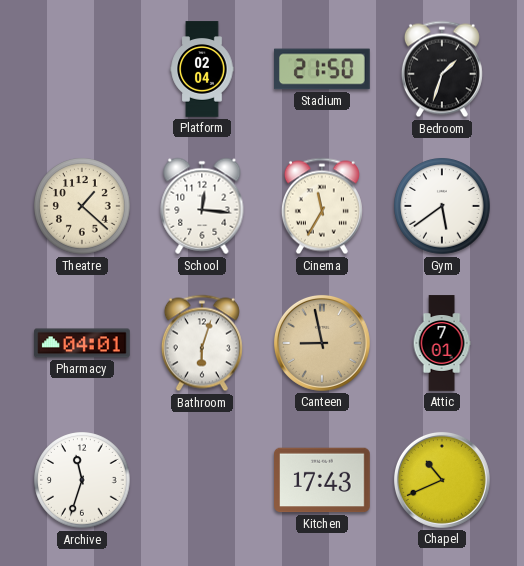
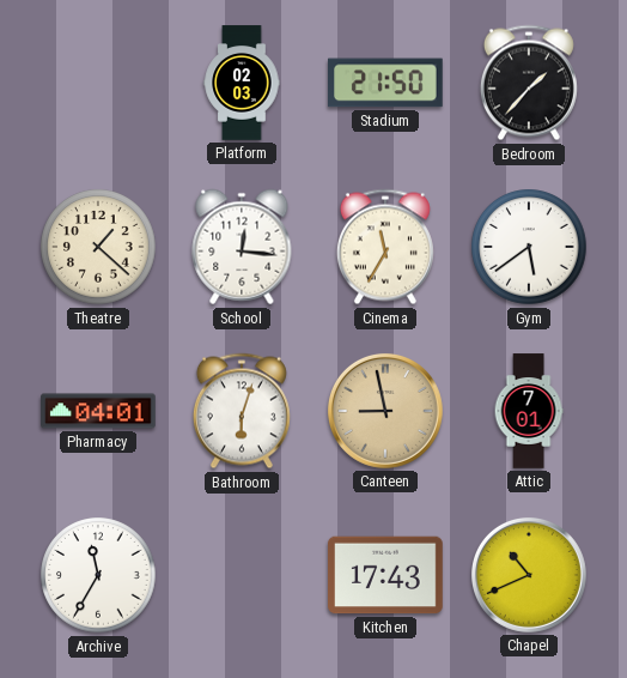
Platform: 02:04 -> 02:03 (242, 83)
Bedroom: 1:33 -> 1:37 (529, 83)
Archive: 11:33 -> 11:35 (98, 575)
